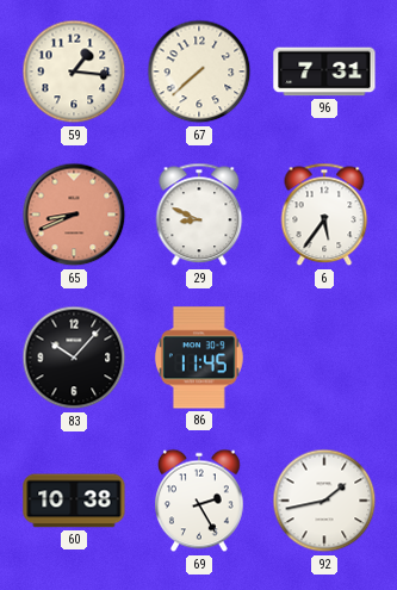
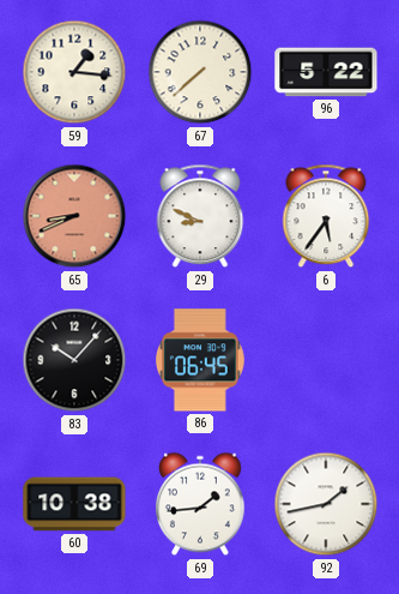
96: 7:31 -> 5:22 (326, 72)
86: 11:45 -> 06:45 (200, 360)
69: 2:25 -> 1:44 (201, 504)
